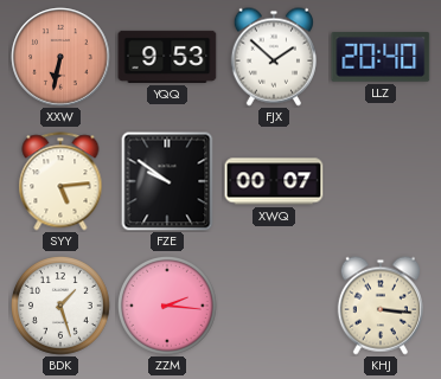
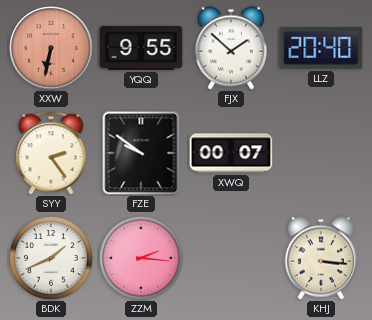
YQQ: 9:53 -> 9:55 (141, 48)
SYY: 5:14 -> 2:24 (51, 153)
BDK: 1:27 -> 1:41 (52, 259)
